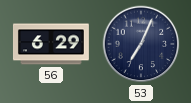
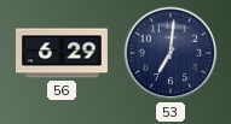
53: 7:04 -> 7:01 (171, 53)
